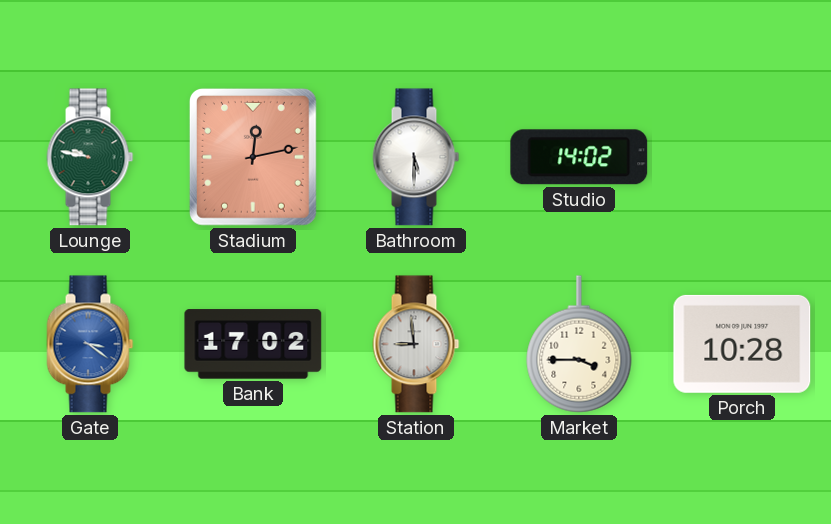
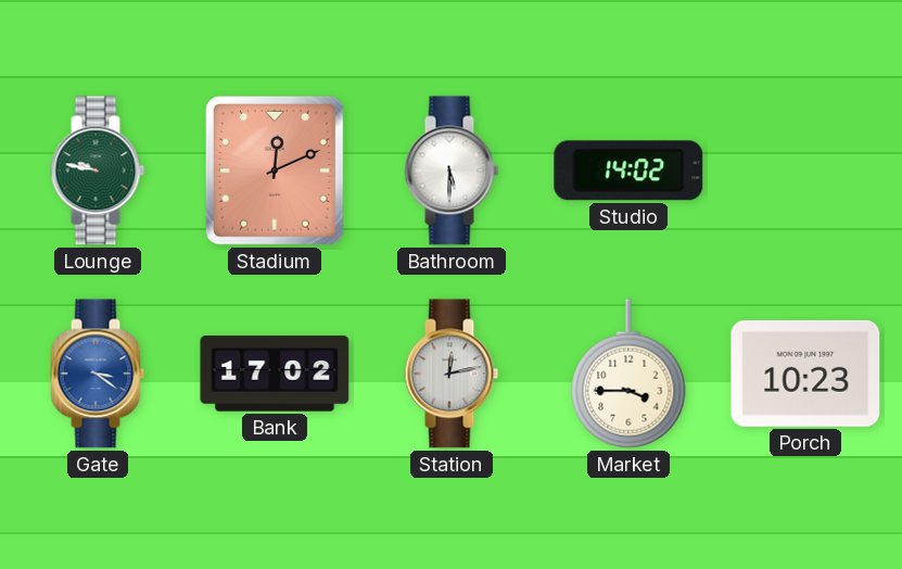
Stadium: 12:13 -> 12:11 (275, 170)
Station: 8:59 -> 12:13 (452, 374)
Porch: 10:28 -> 10:23 (805, 374)
